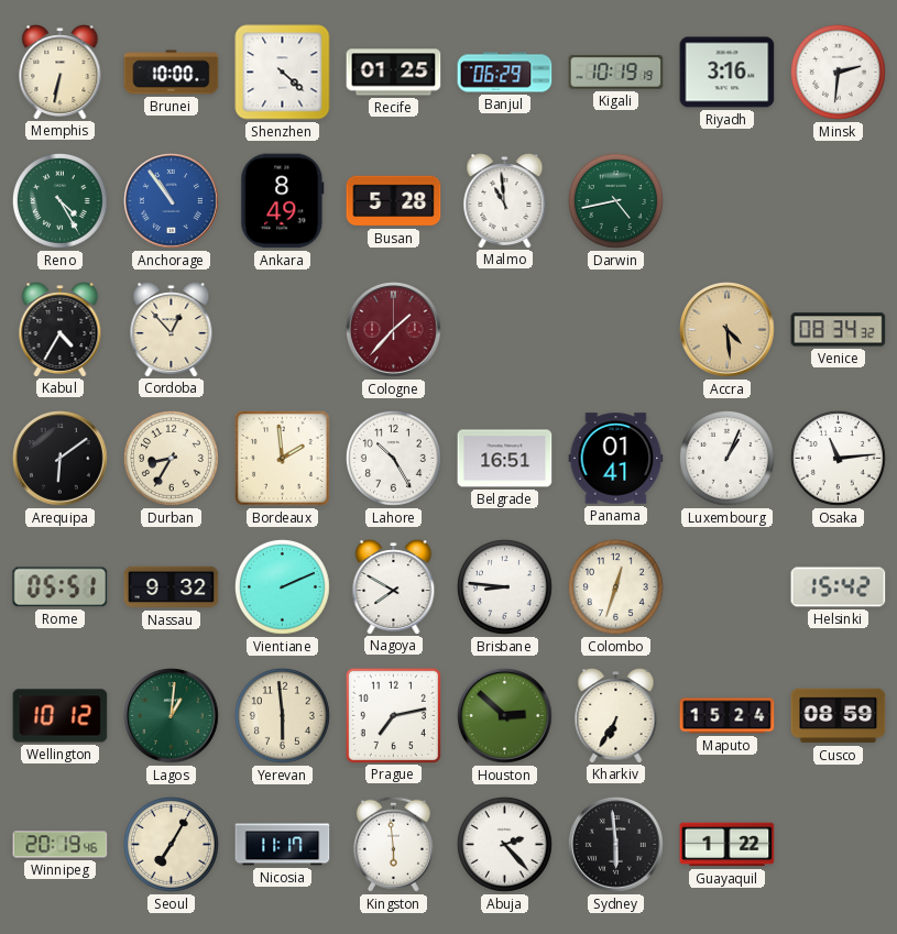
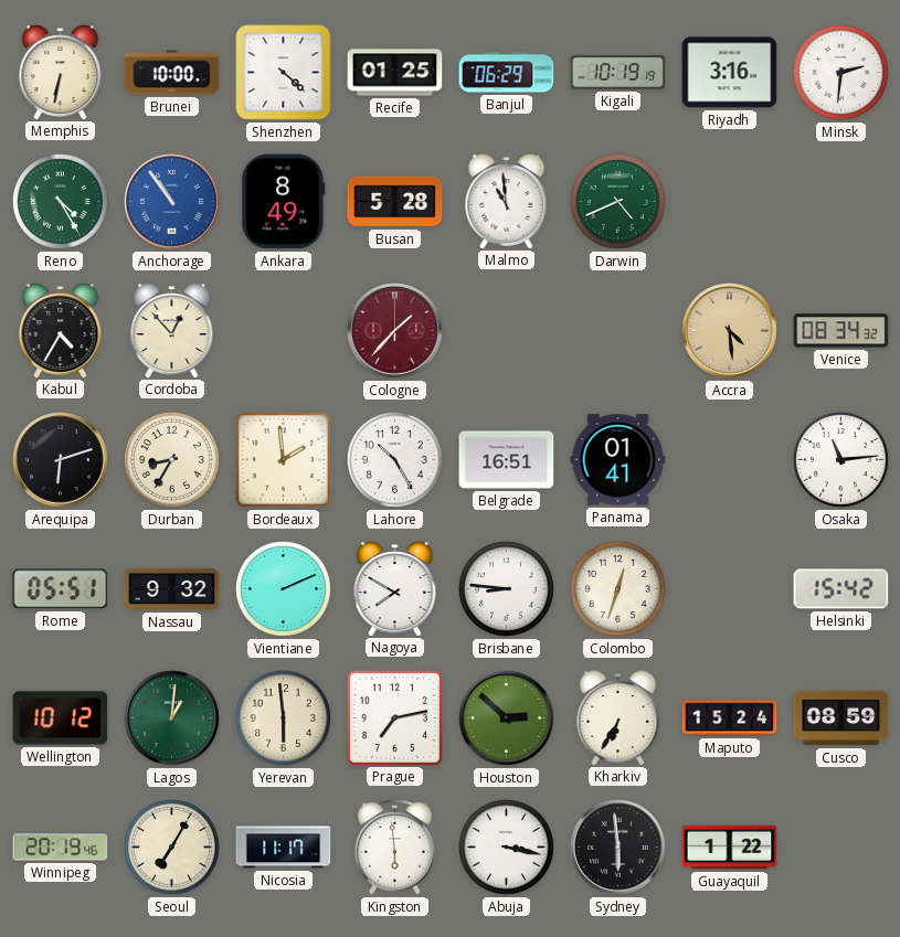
Darwin: 4:43 -> 4:41 (617, 201)
Arequipa: 6:09 -> 6:12 (61, 460)
Luxembourg: 1:04 -> none (726, 458)
Abuja: 2:23 -> 3:17 (506, 847)
